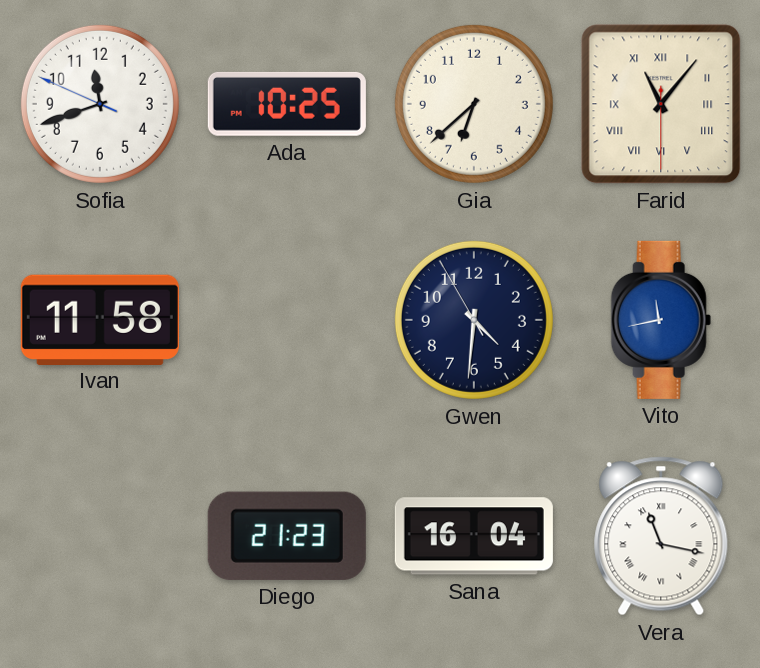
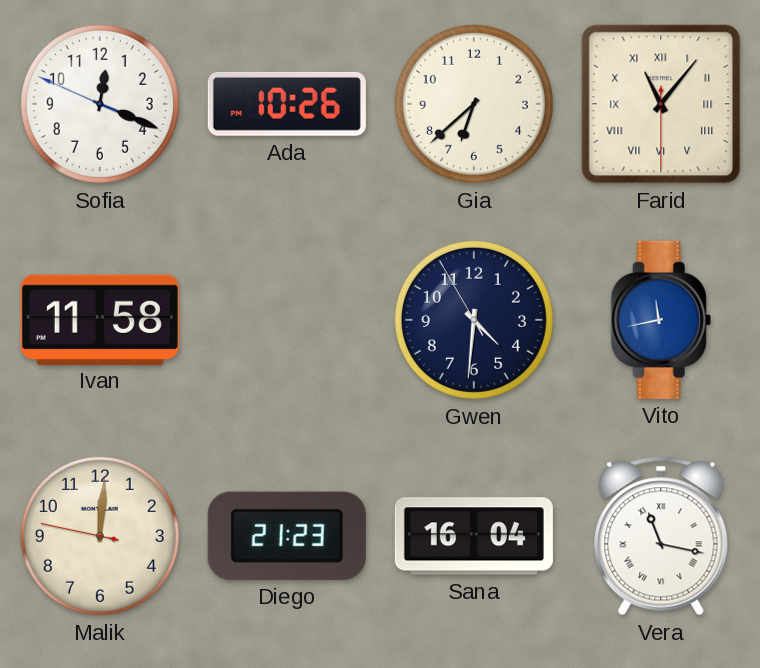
Sofia: 11:41 -> 12:18 (100, 104)
Ada: 10:25 -> 10:26 (287, 104)
Malik: none -> 12:00 (100, 536)
